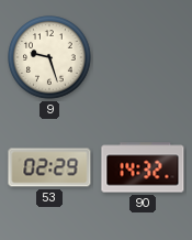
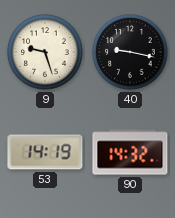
40: none -> 9:17 (130, 52)
53: 02:29 -> 14:19 (45, 152)
